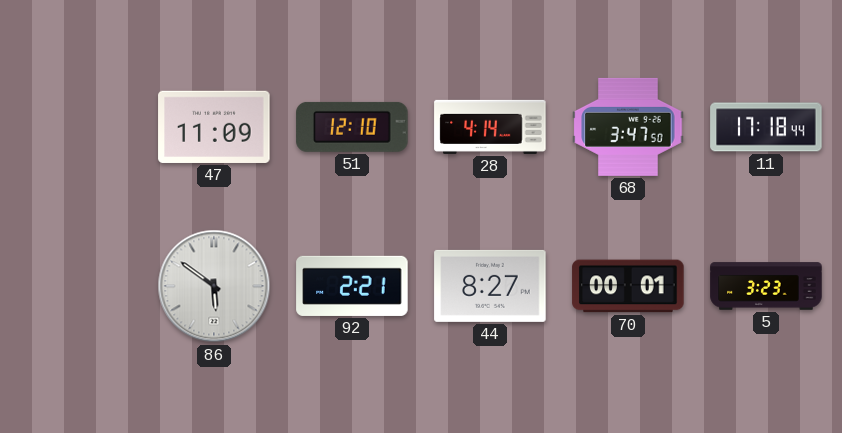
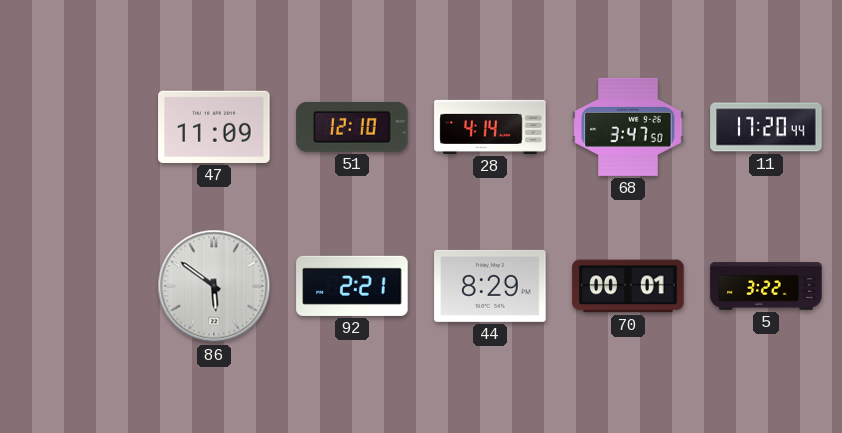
11: 17:18 -> 17:20 (766, 127)
44: 8:27 -> 8:29 (490, 286)
5: 3:23 -> 3:22 (766, 286)
